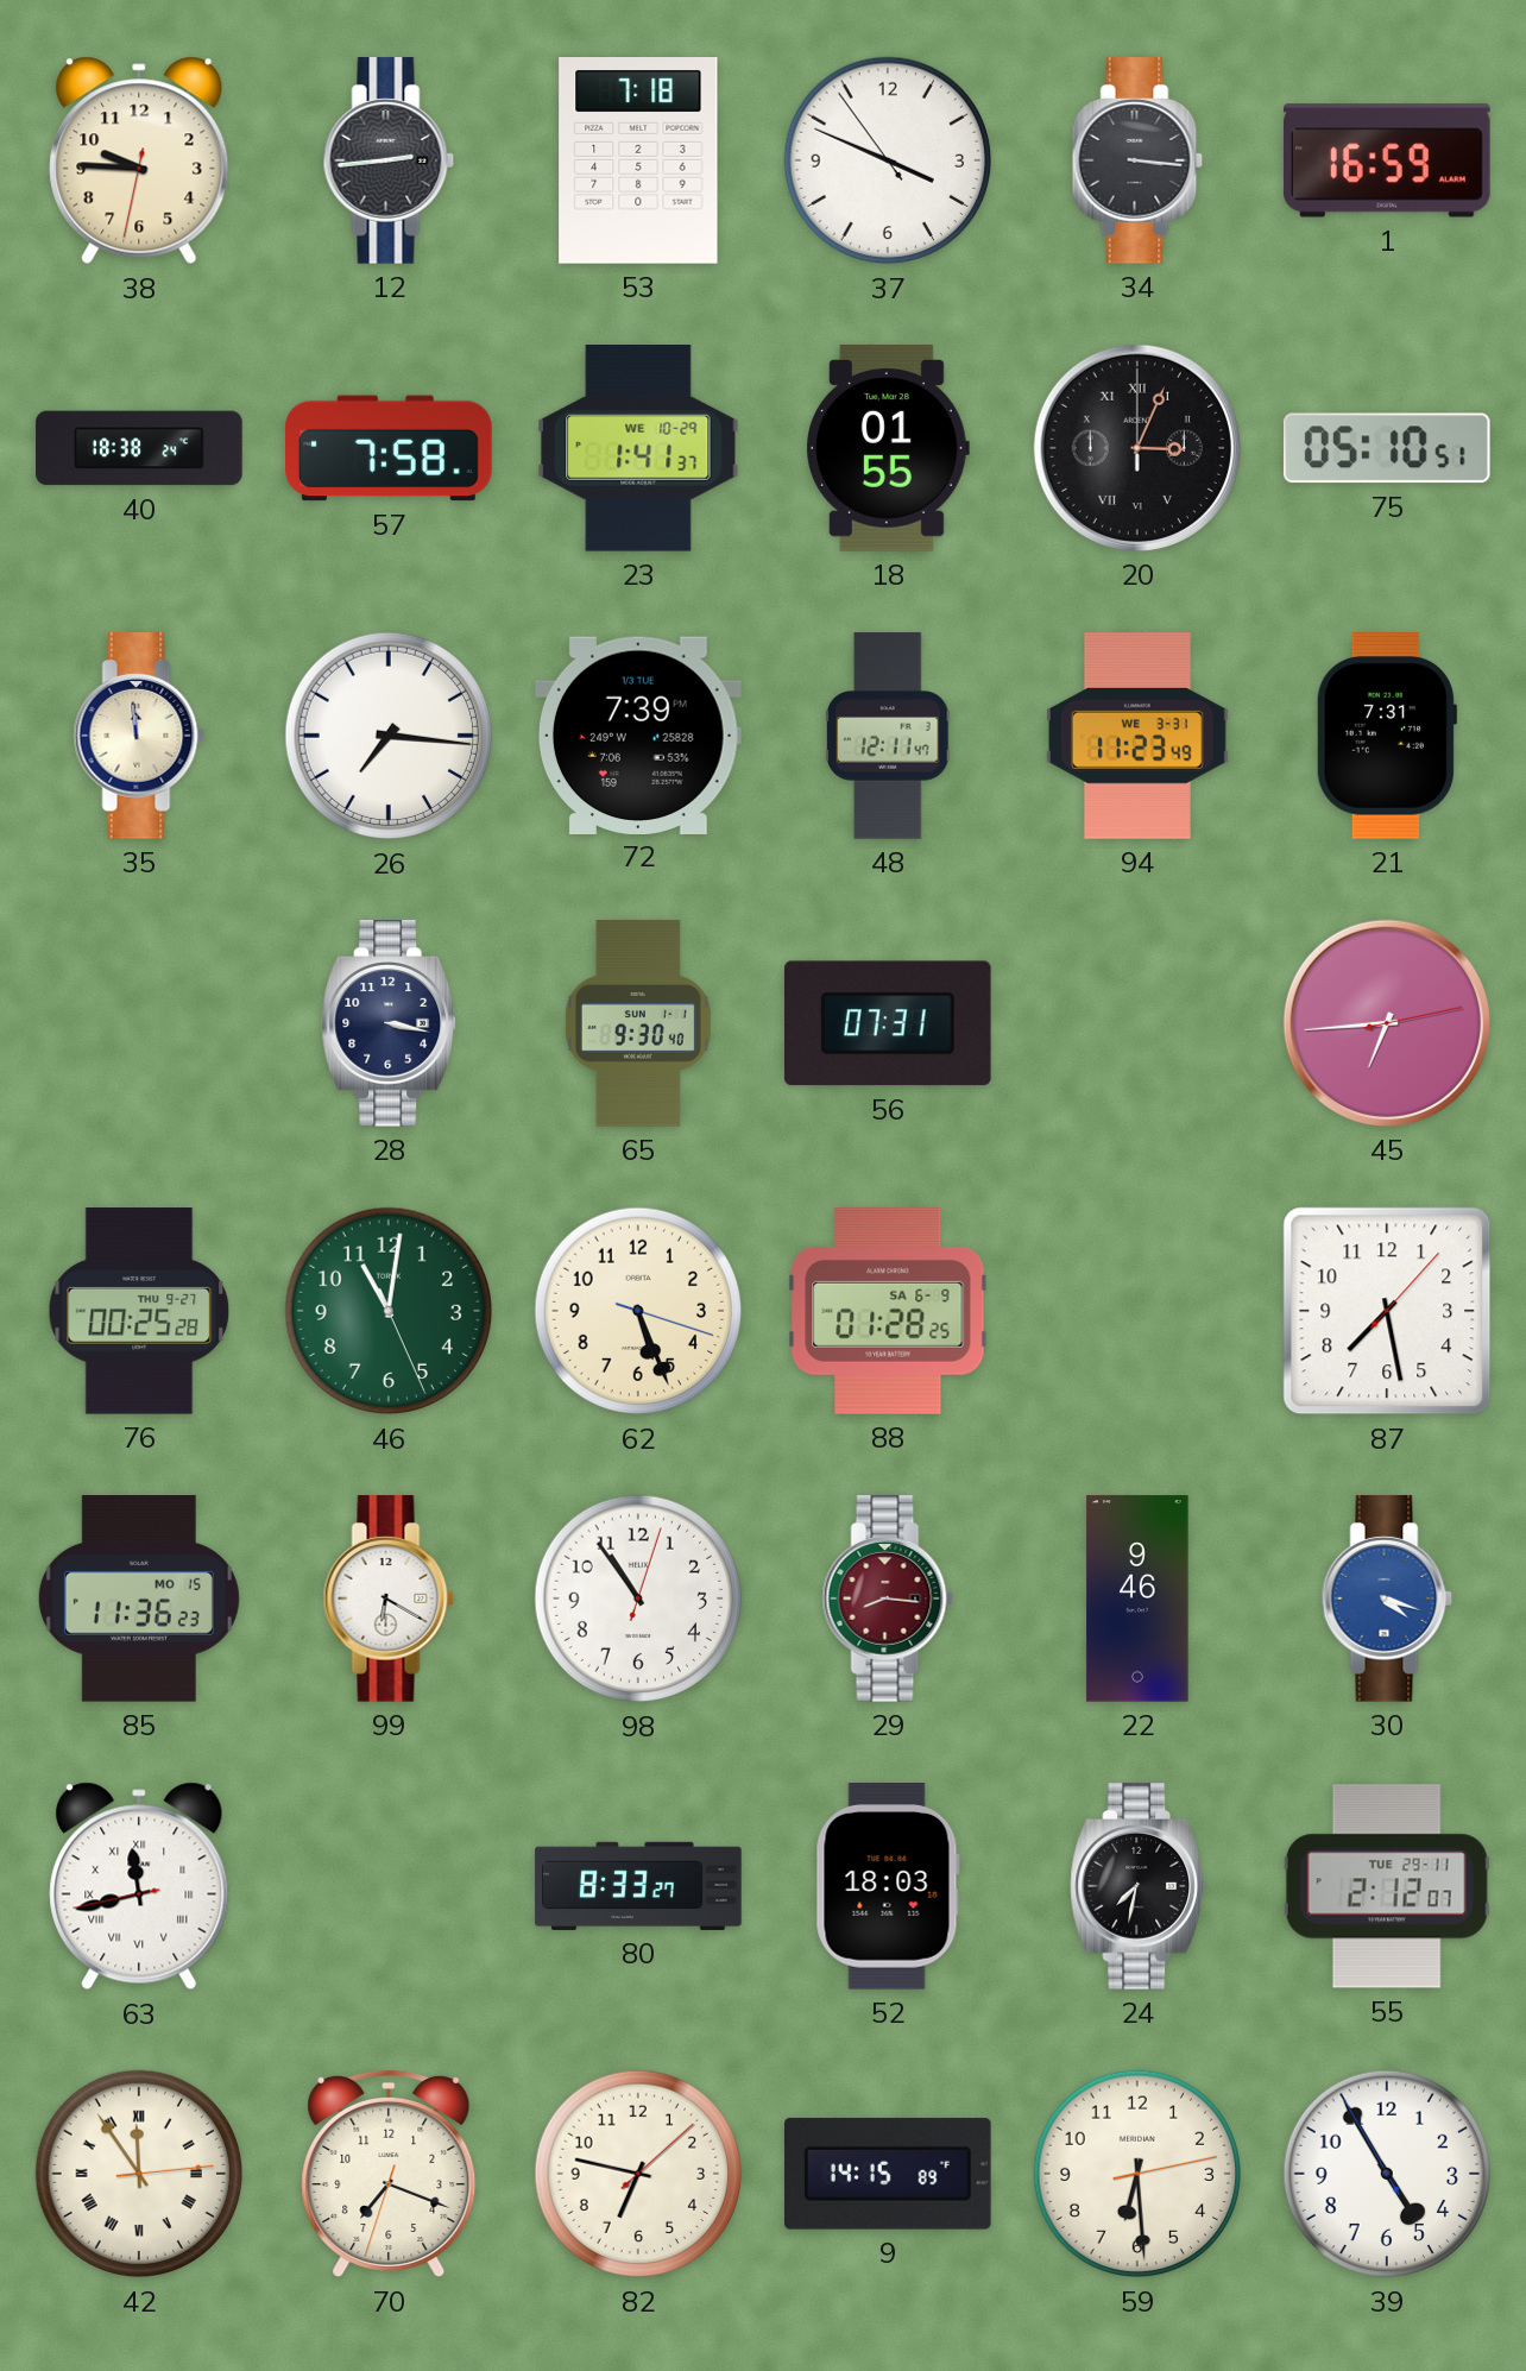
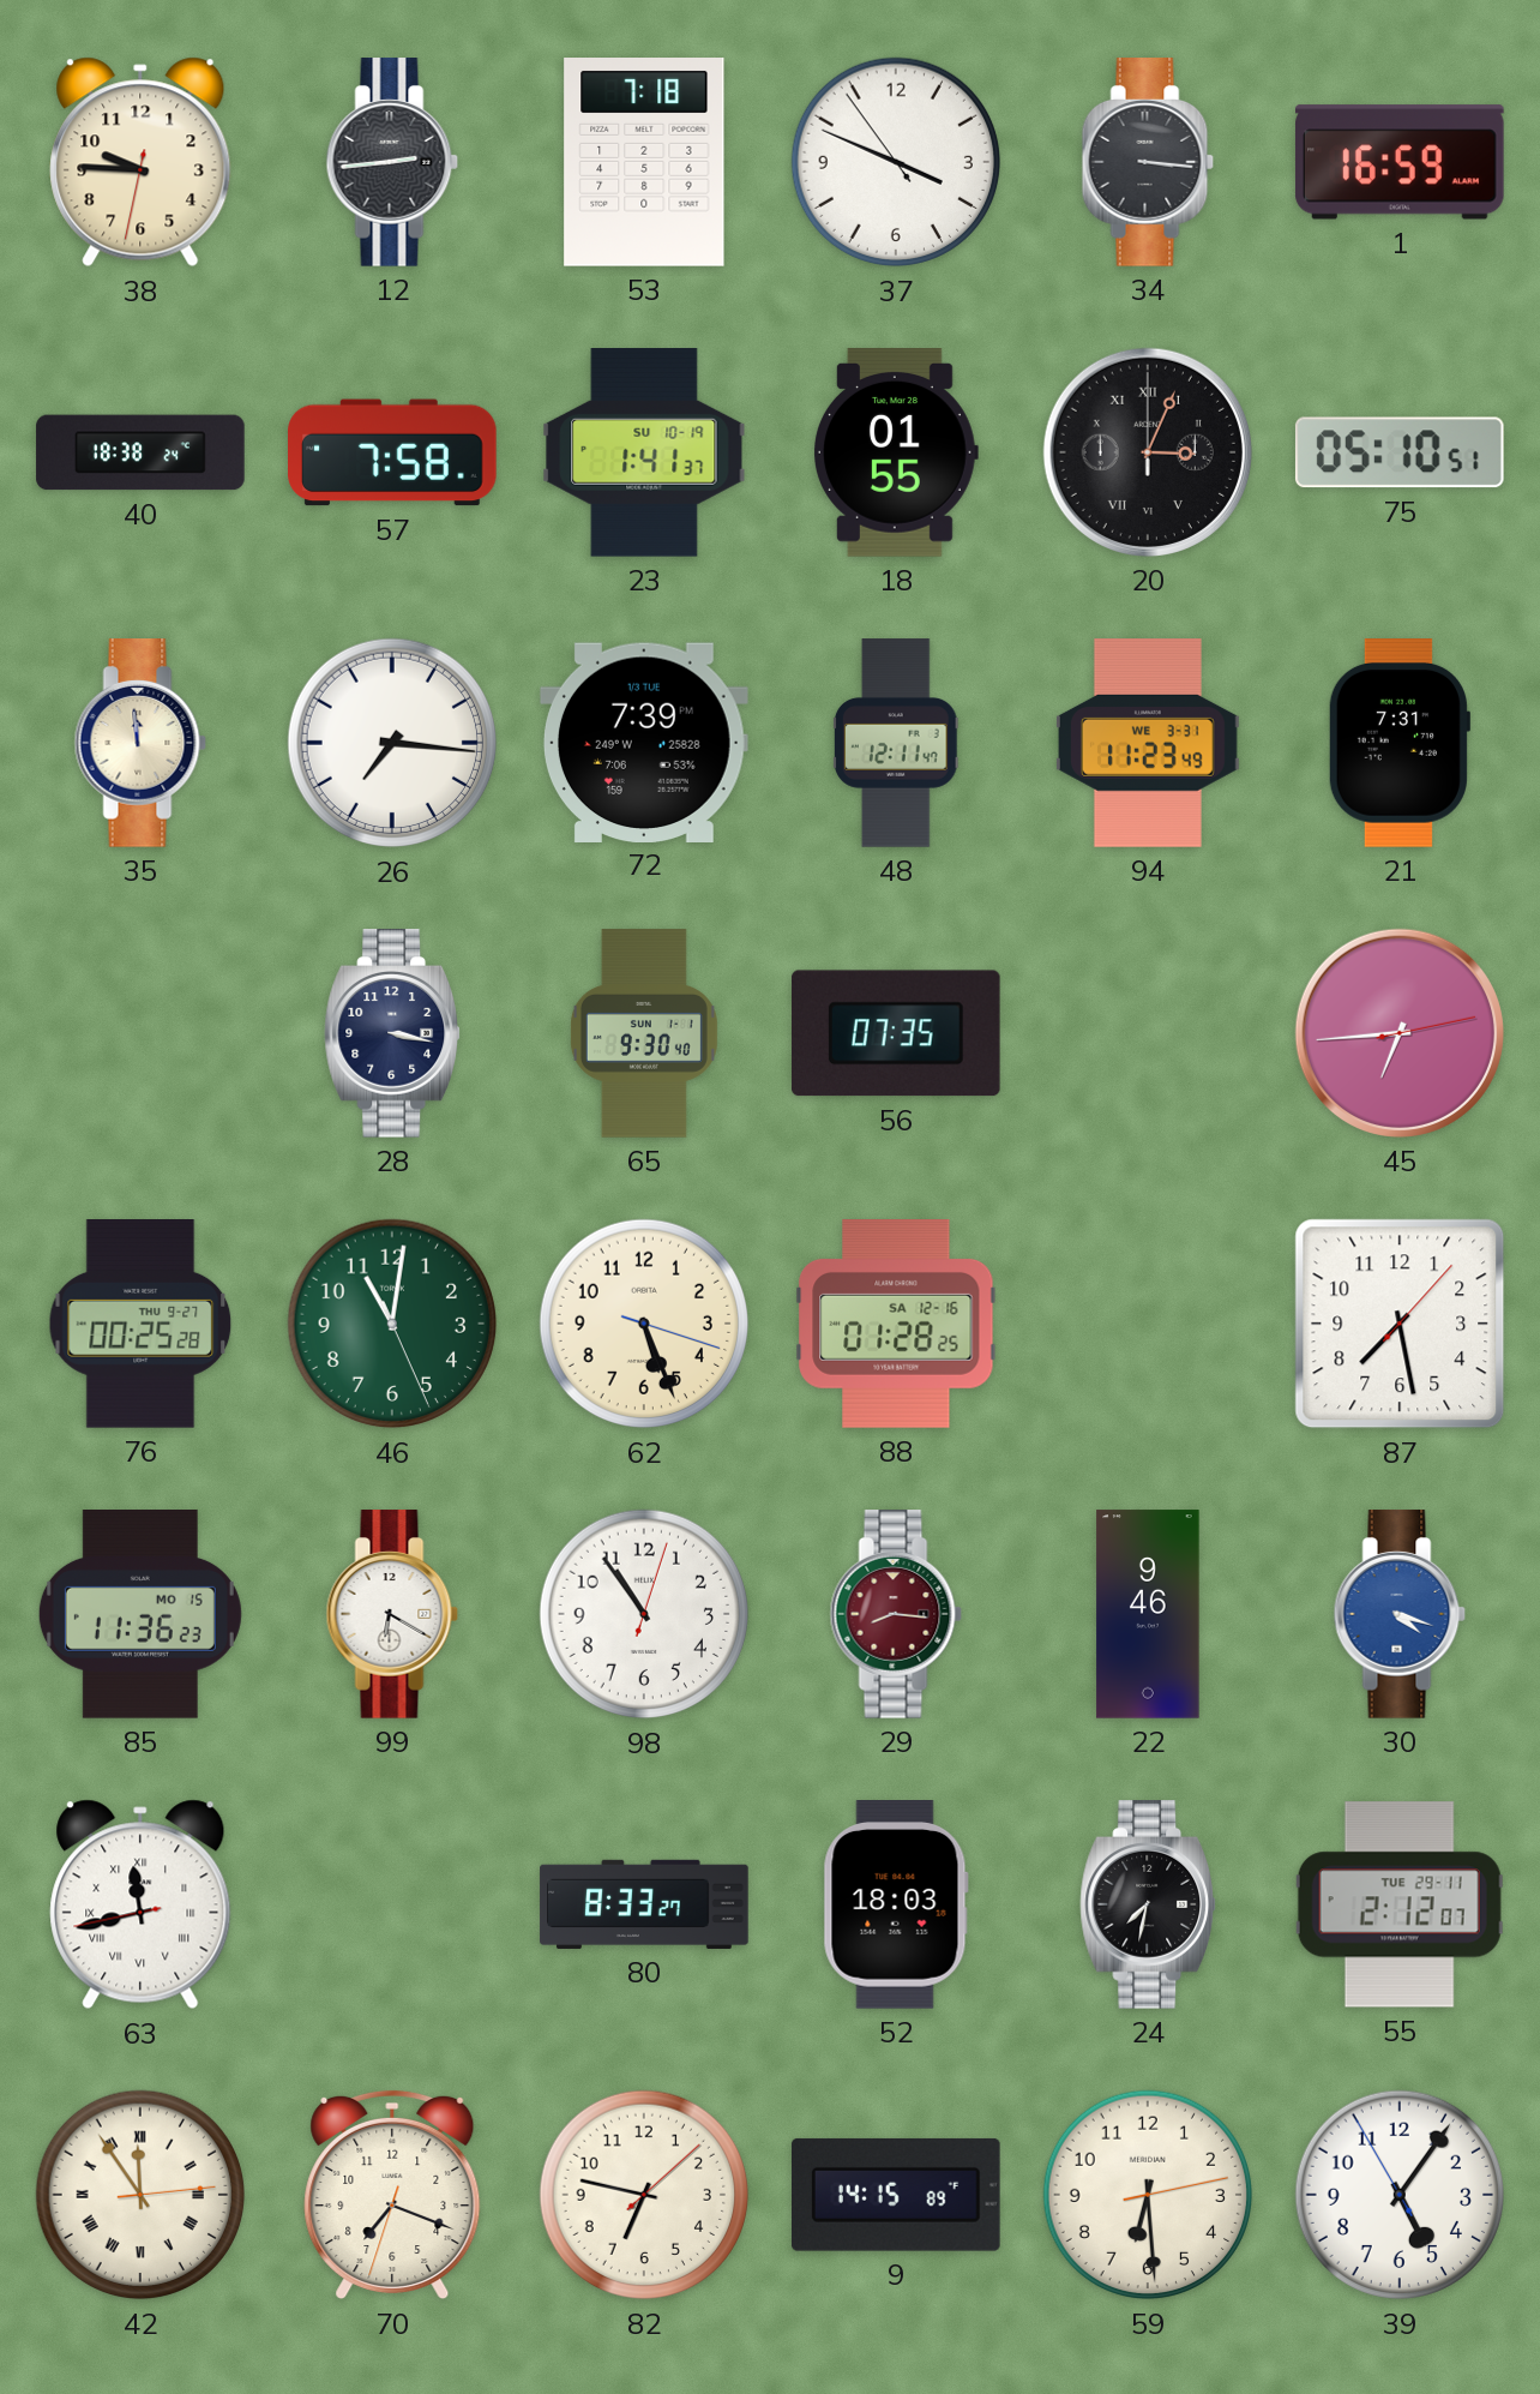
23 date: WE 10-29 -> SU 10-19 (644, 454)
56: 07:31 -> 07:35 (896, 1033)
88 date: SA 6-9 -> SA 12-16 (896, 1325)
39: 4:54 -> 5:05 (1400, 2195)
